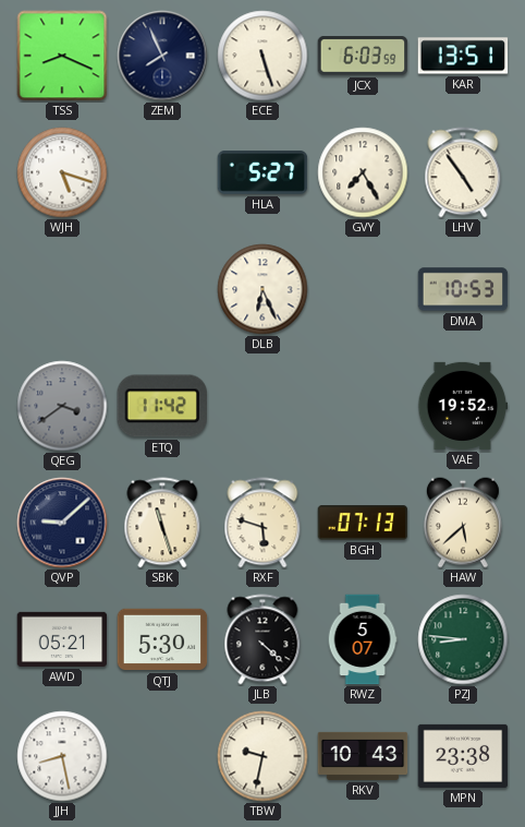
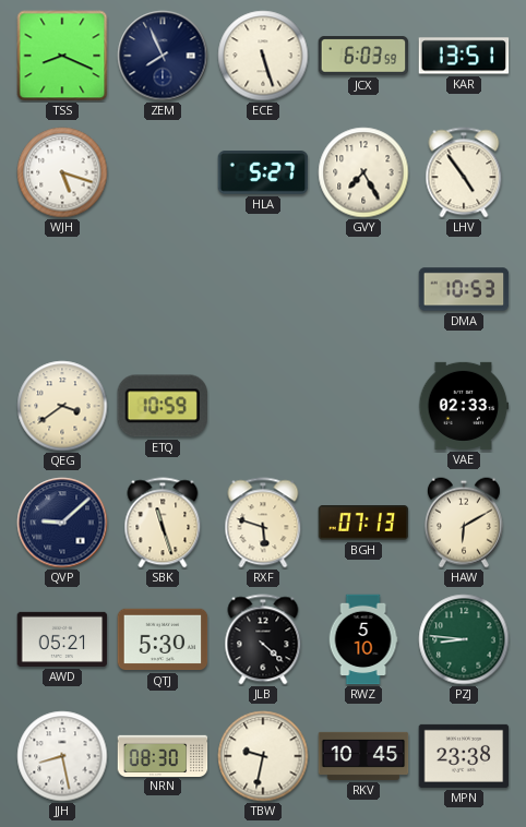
DLB: 6:26 -> none (262, 289)
QEG dial: grey -> cream (62, 406)
ETQ: 11:42 -> 10:59 (163, 406)
VAE: 19:52 -> 02:33 (464, 406)
HAW: 5:38 -> 6:10 (464, 523)
RWZ: 5:07 -> 5:10 (363, 639)
NRN: none -> 08:30 (163, 755)
RKV: 10:43 -> 10:45 (363, 756)
